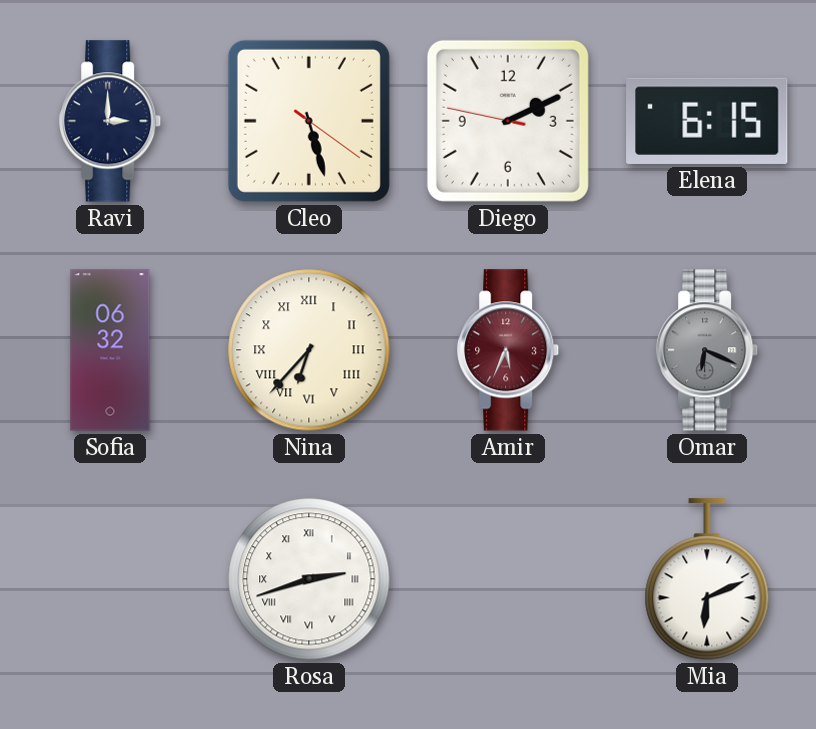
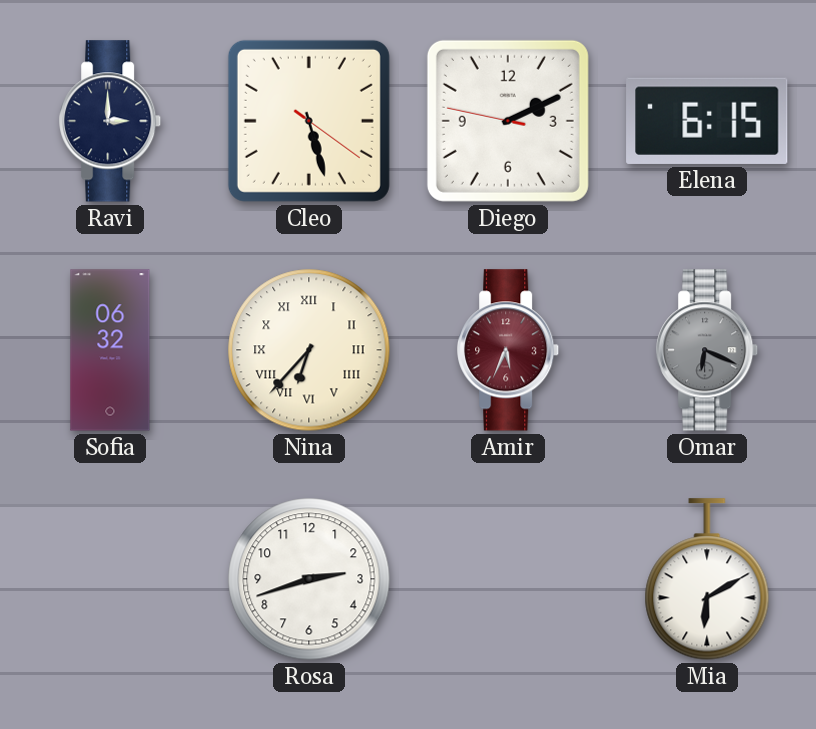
Rosa numerals: Roman -> Arabic (309, 579)
Mia: 6:11 -> 6:10 (707, 579)
